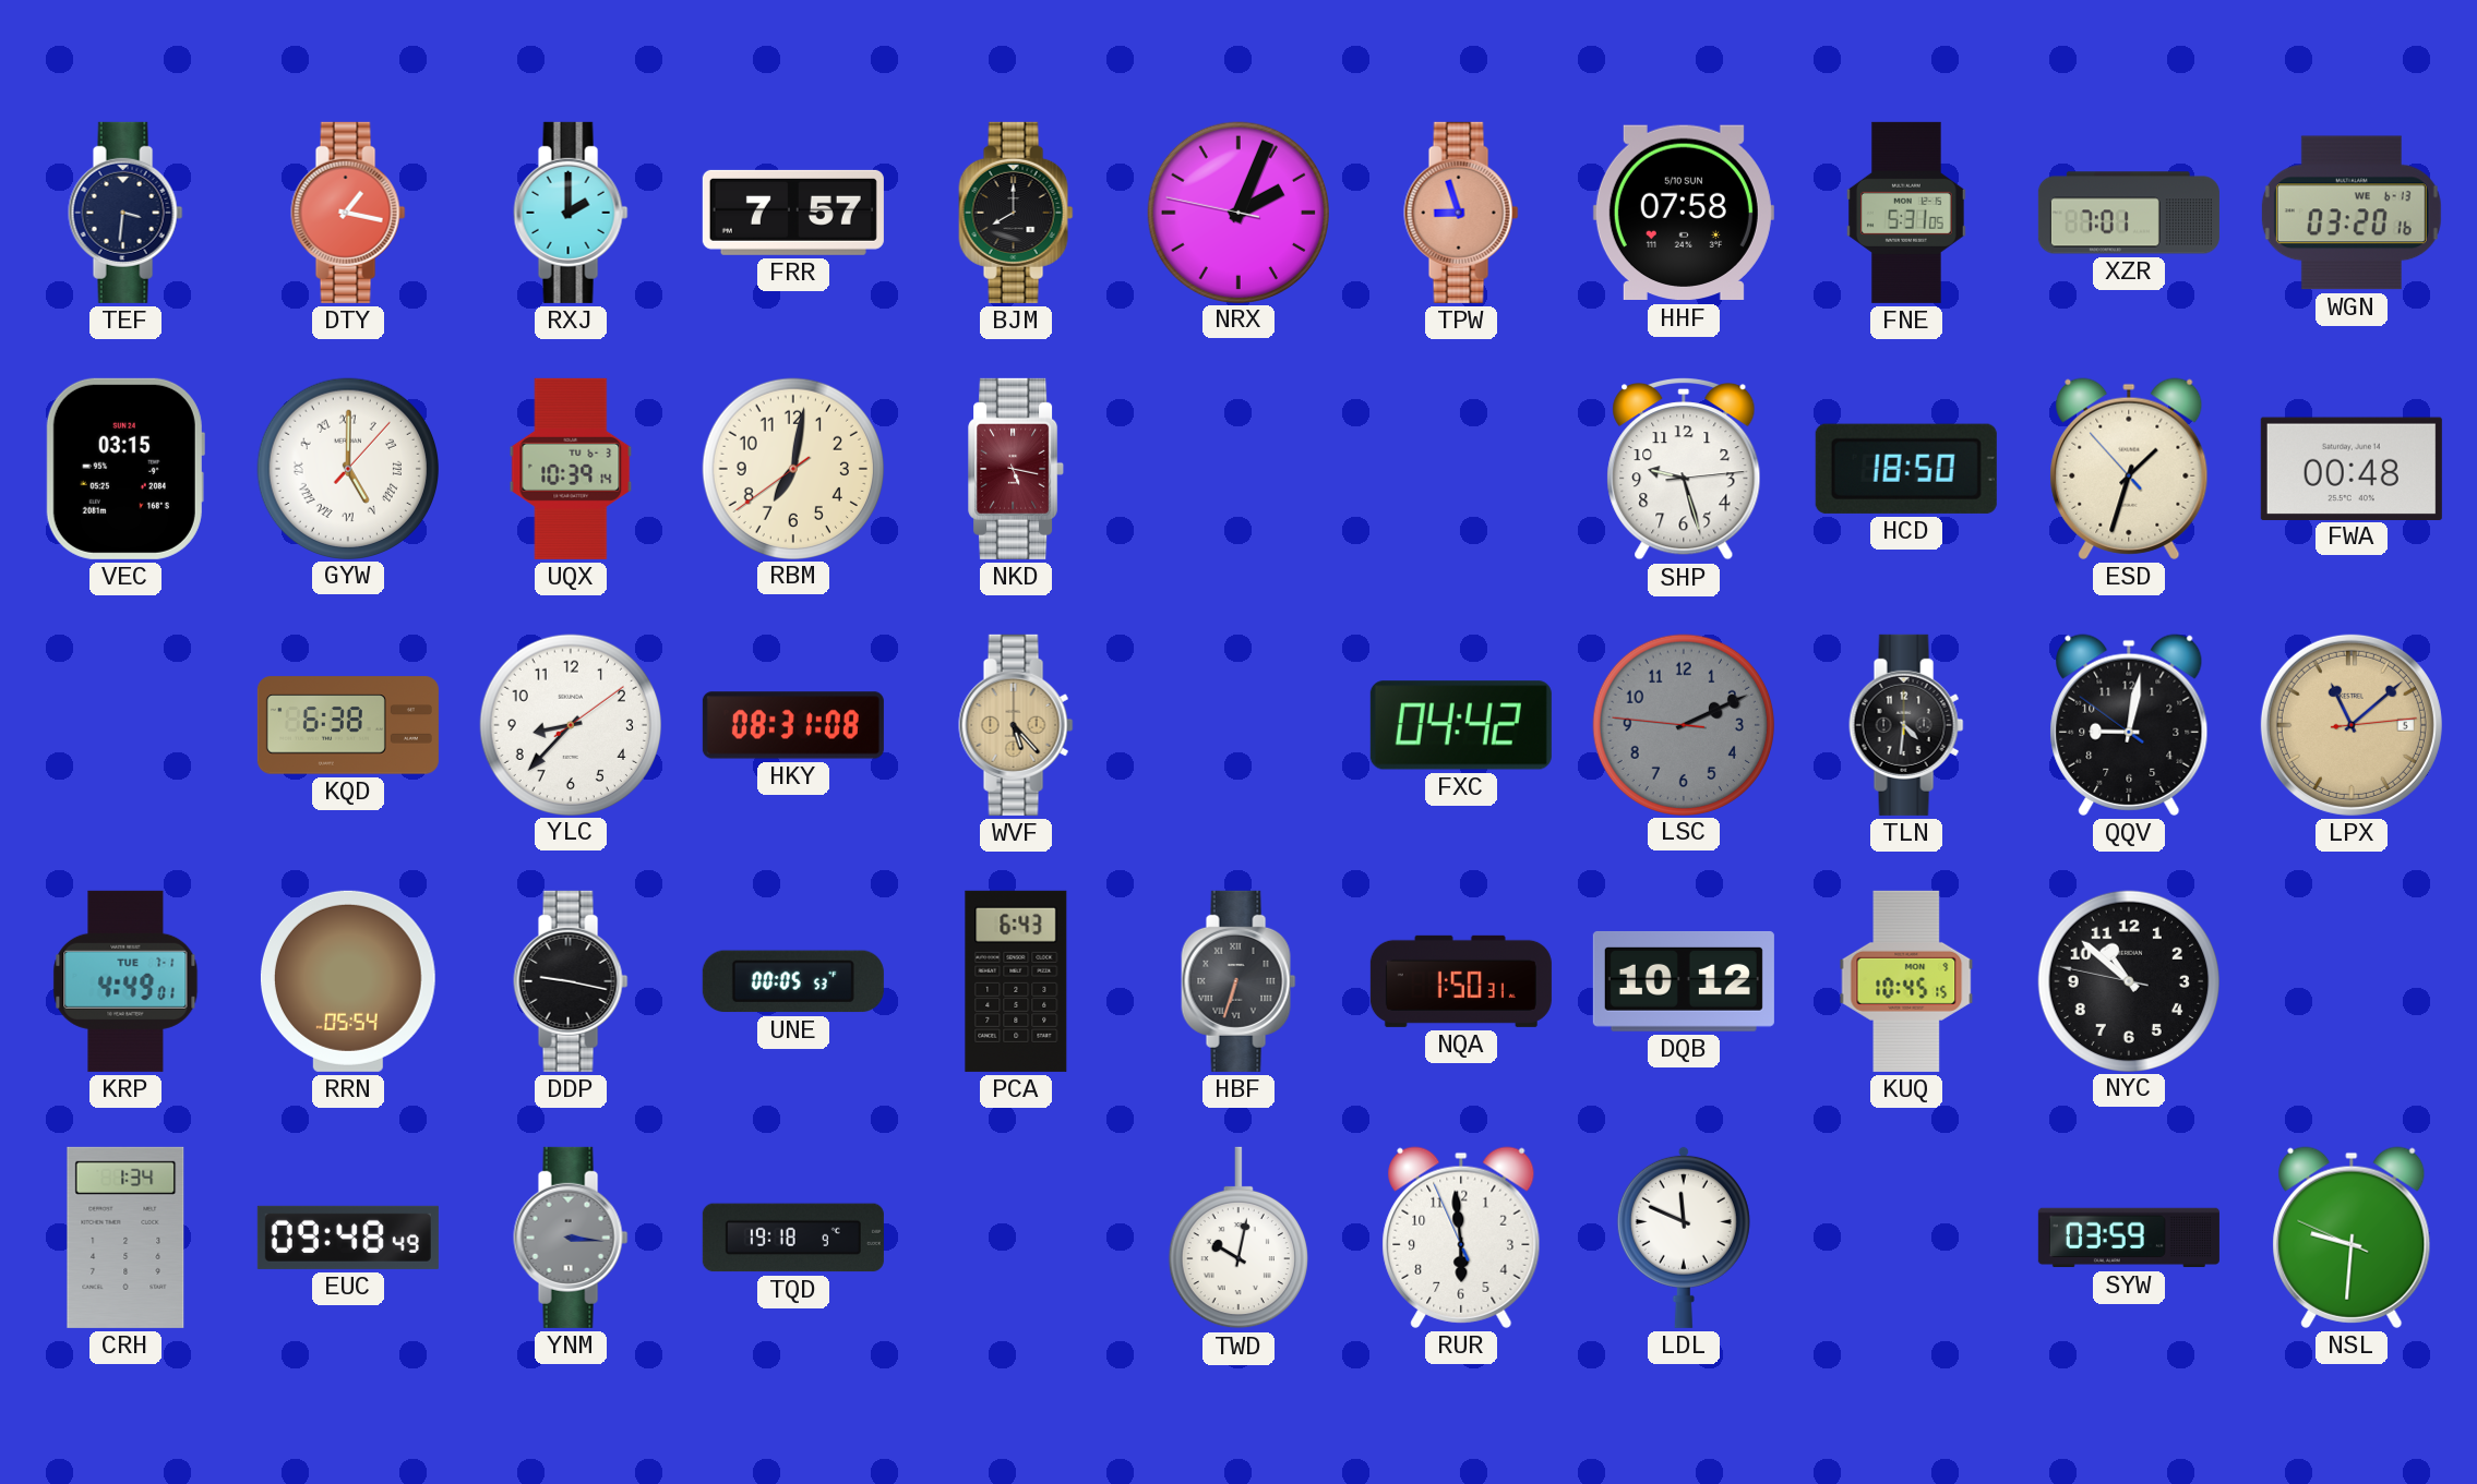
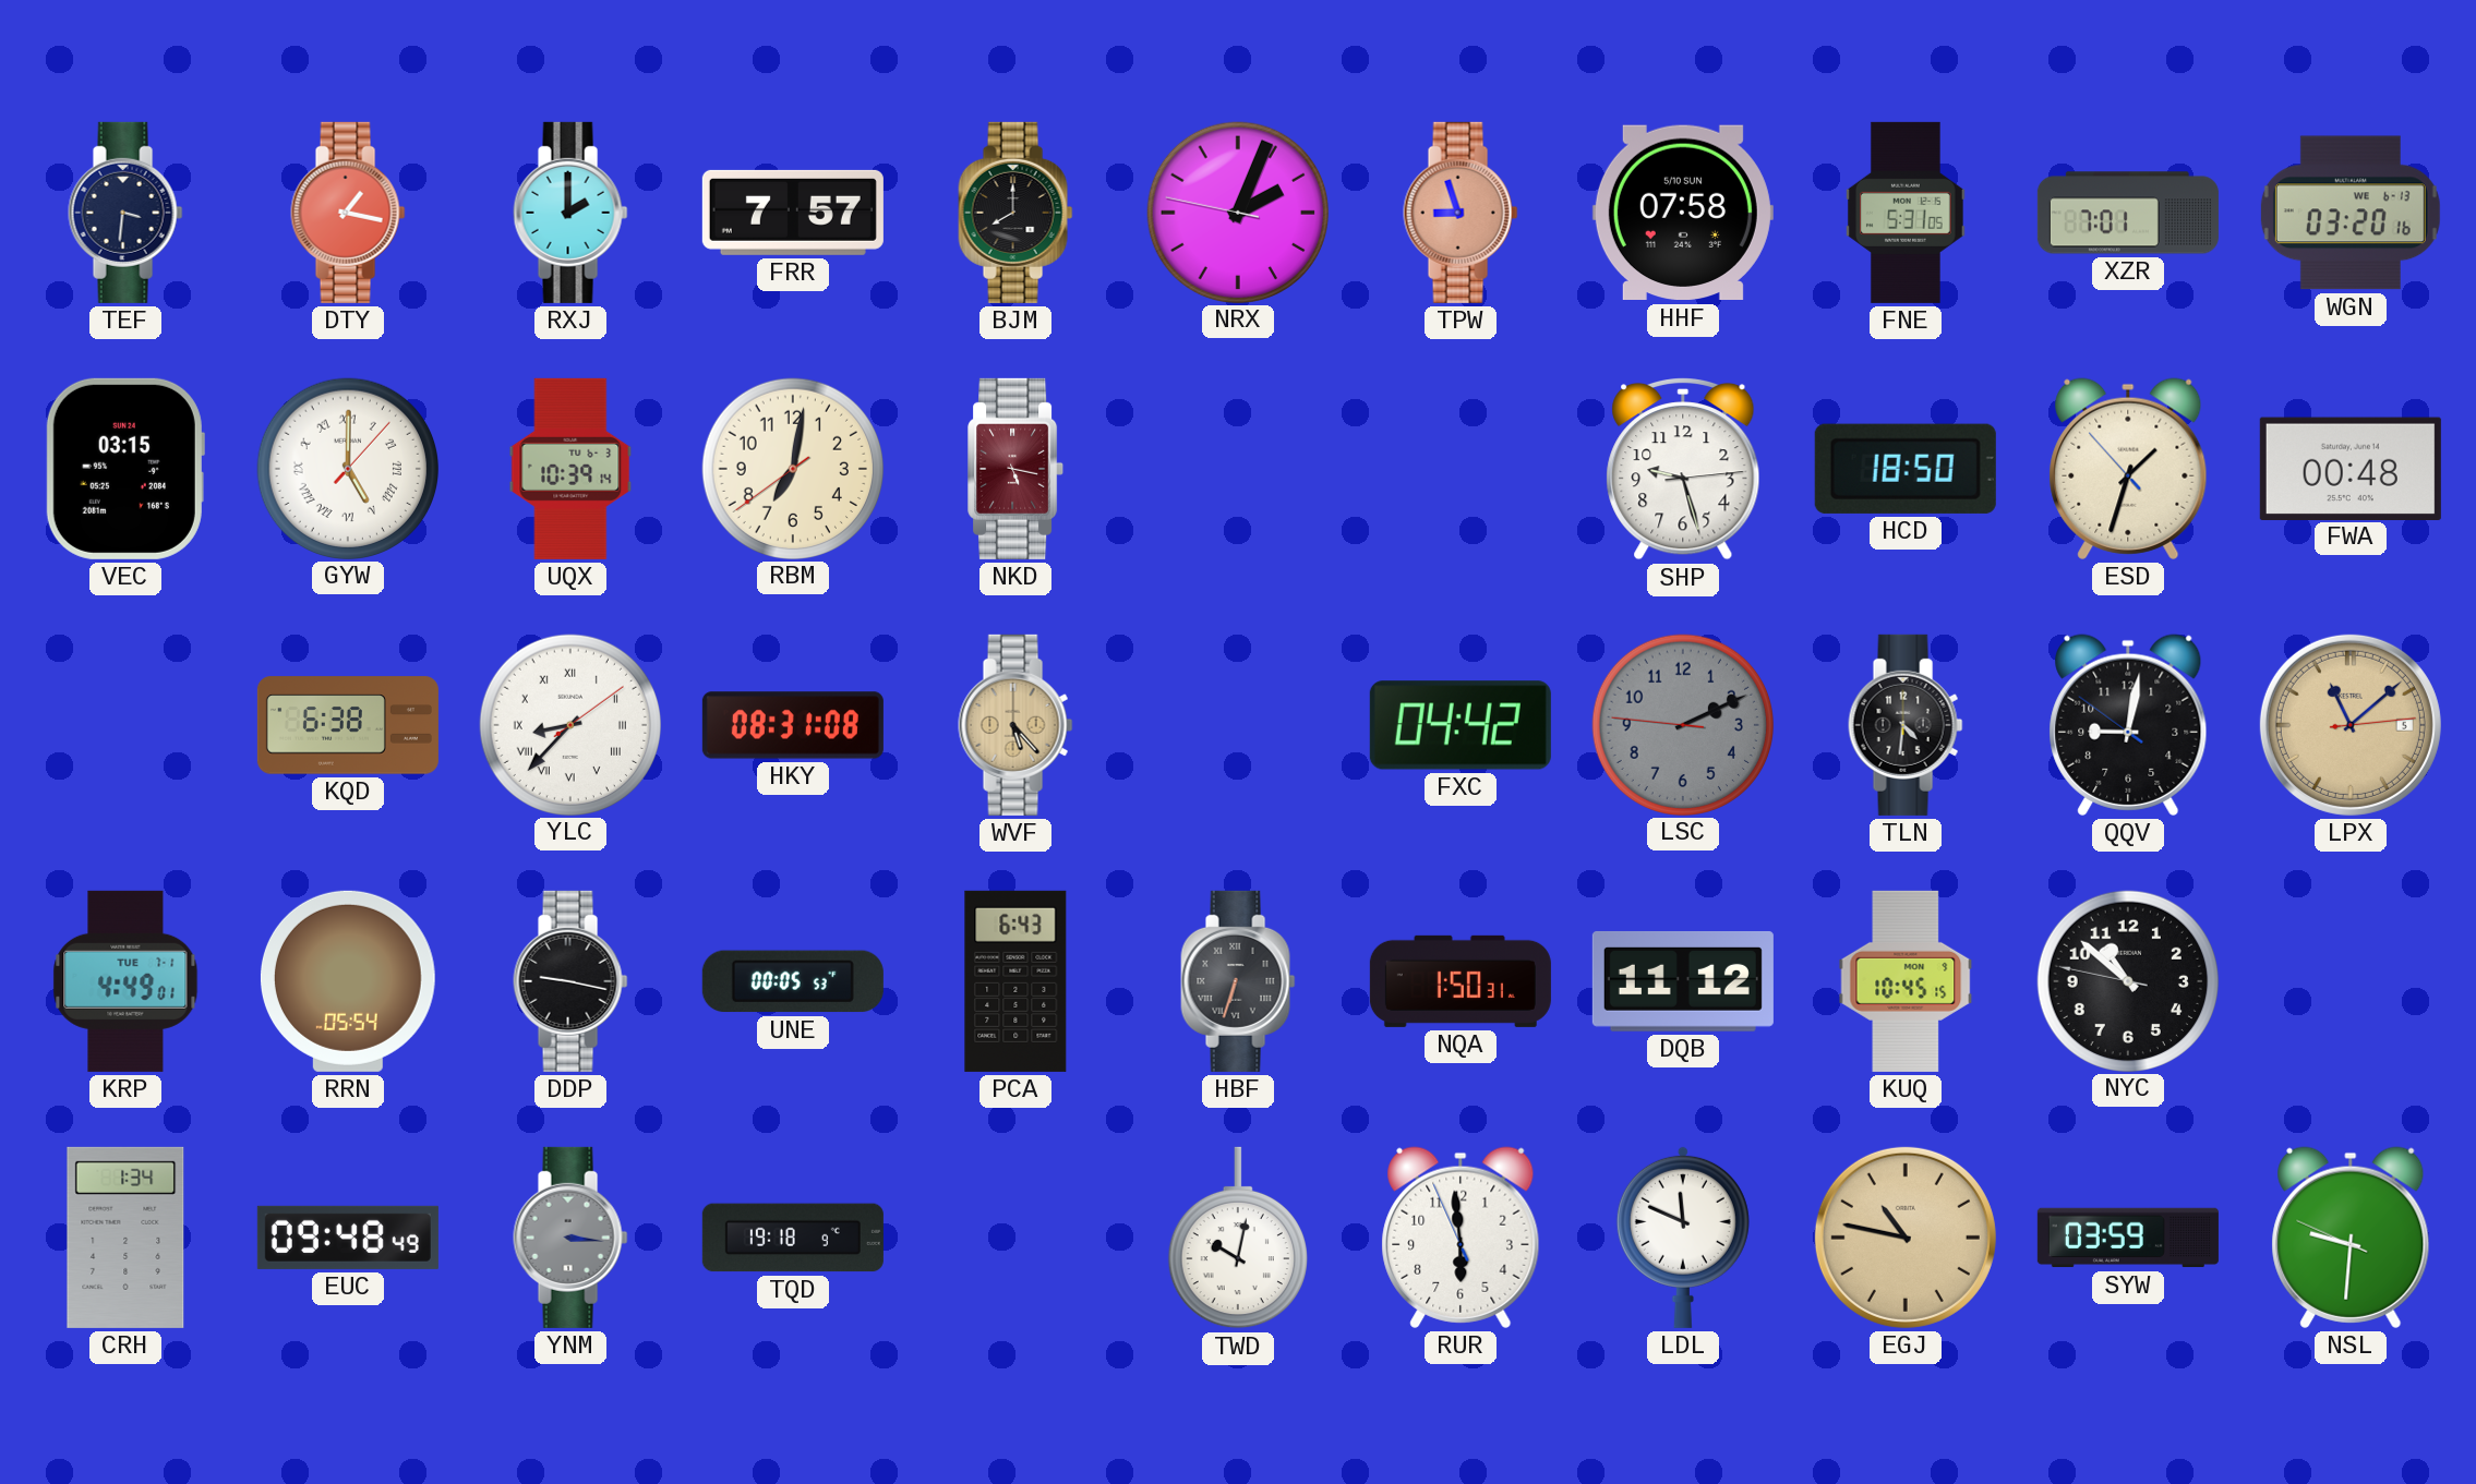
YLC numerals: Arabic -> Roman (569, 724)
DQB: 10:12 -> 11:12 (1683, 981)
EGJ: none -> 10:47 (1906, 1238)
